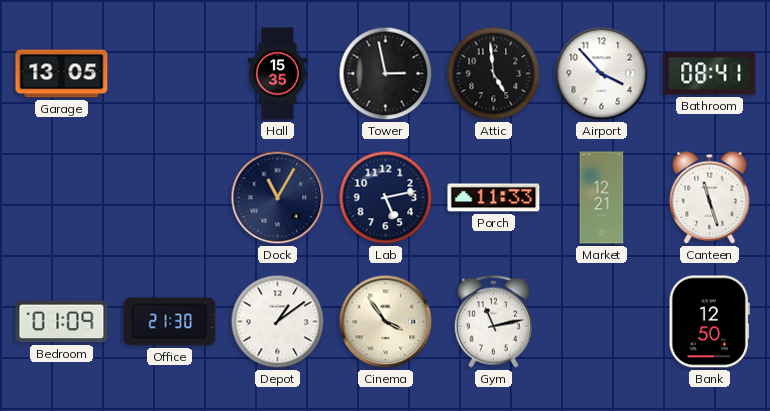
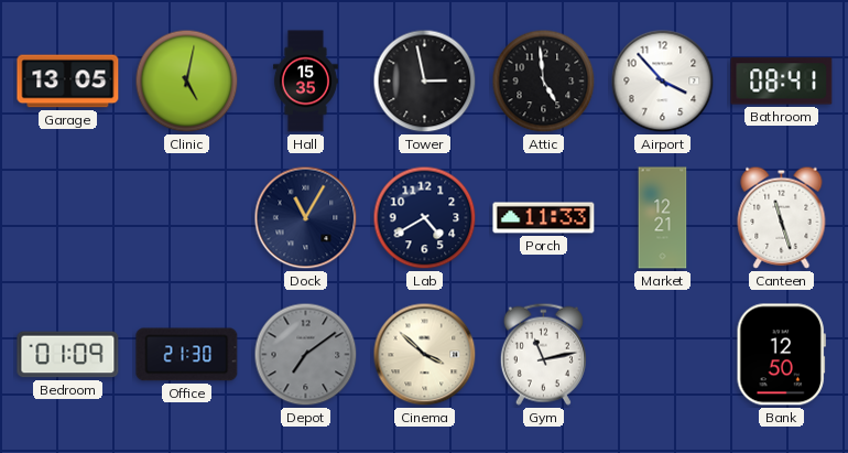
Clinic: none -> 5:02 (187, 82)
Lab: 5:13 -> 4:40 (425, 218)
Depot: 1:09 -> 7:09 (306, 355)
Depot dial: white -> grey (306, 355)
Cinema: 3:54 -> 3:52 (425, 355)
